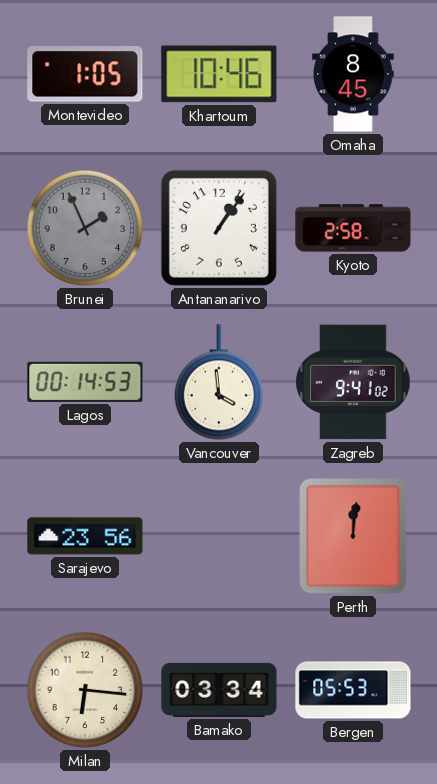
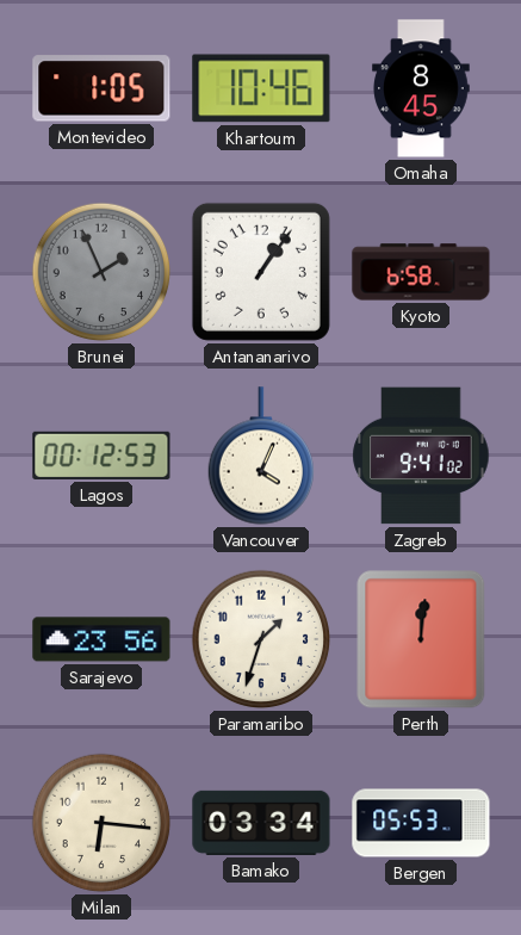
Kyoto: 2:58 -> 6:58 (421, 272)
Lagos: 00:14 -> 00:12 (101, 456)
Vancouver: 3:59 -> 4:04 (260, 456)
Paramaribo: none -> 1:33 (261, 639)
